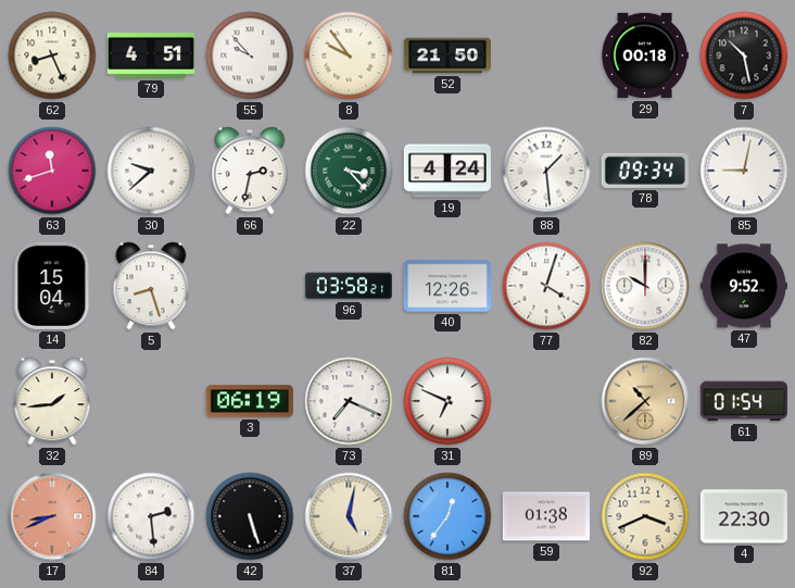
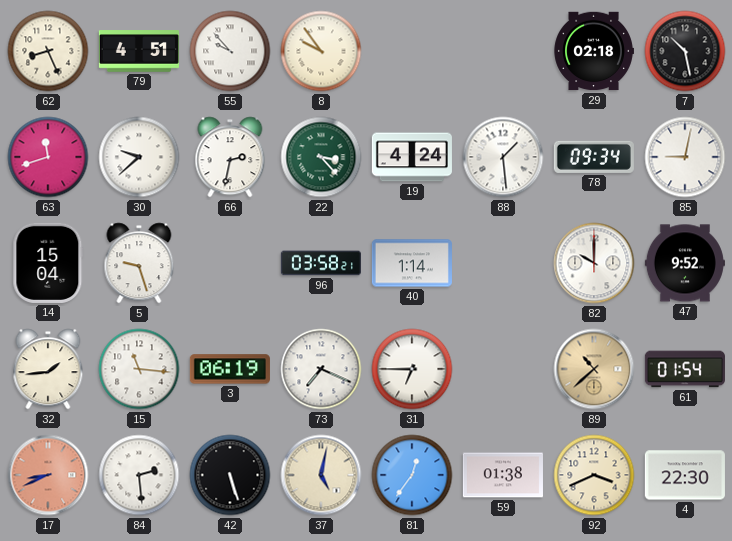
52: 21:50 -> none (447, 55)
29: 00:18 -> 02:18 (594, 51)
5: 8:27 -> 9:27 (139, 263)
40: 12:26 -> 1:14 (412, 263)
77: 4:03 -> none (546, 286)
15: none -> 11:16 (139, 369)
31: 6:49 -> 6:45 (412, 369)
